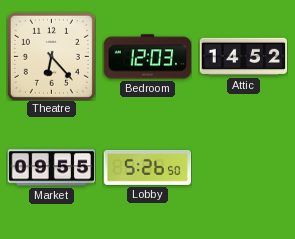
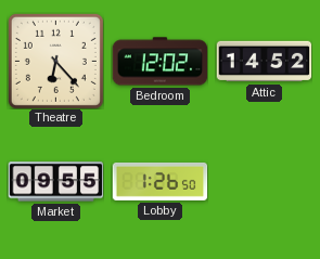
Bedroom: 12:03 -> 12:02 (159, 62)
Lobby: 5:26 -> 1:26 (159, 181)
